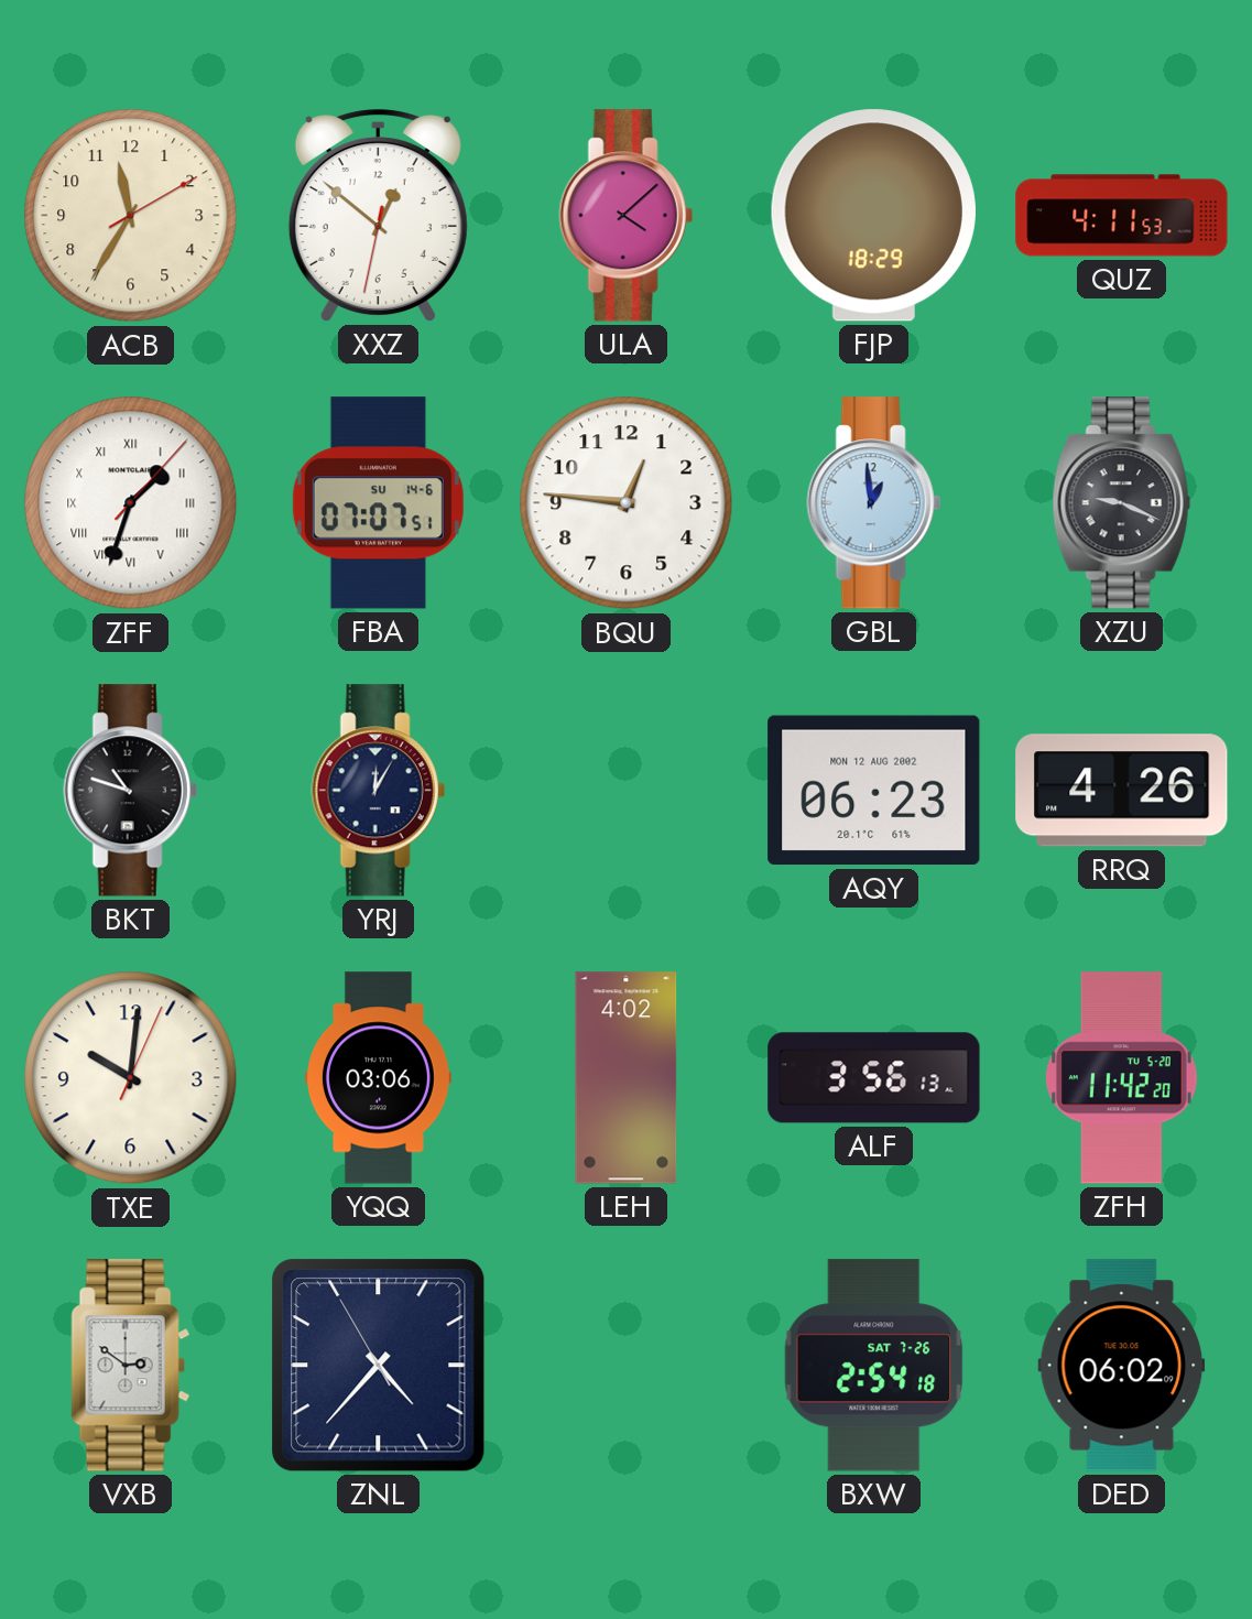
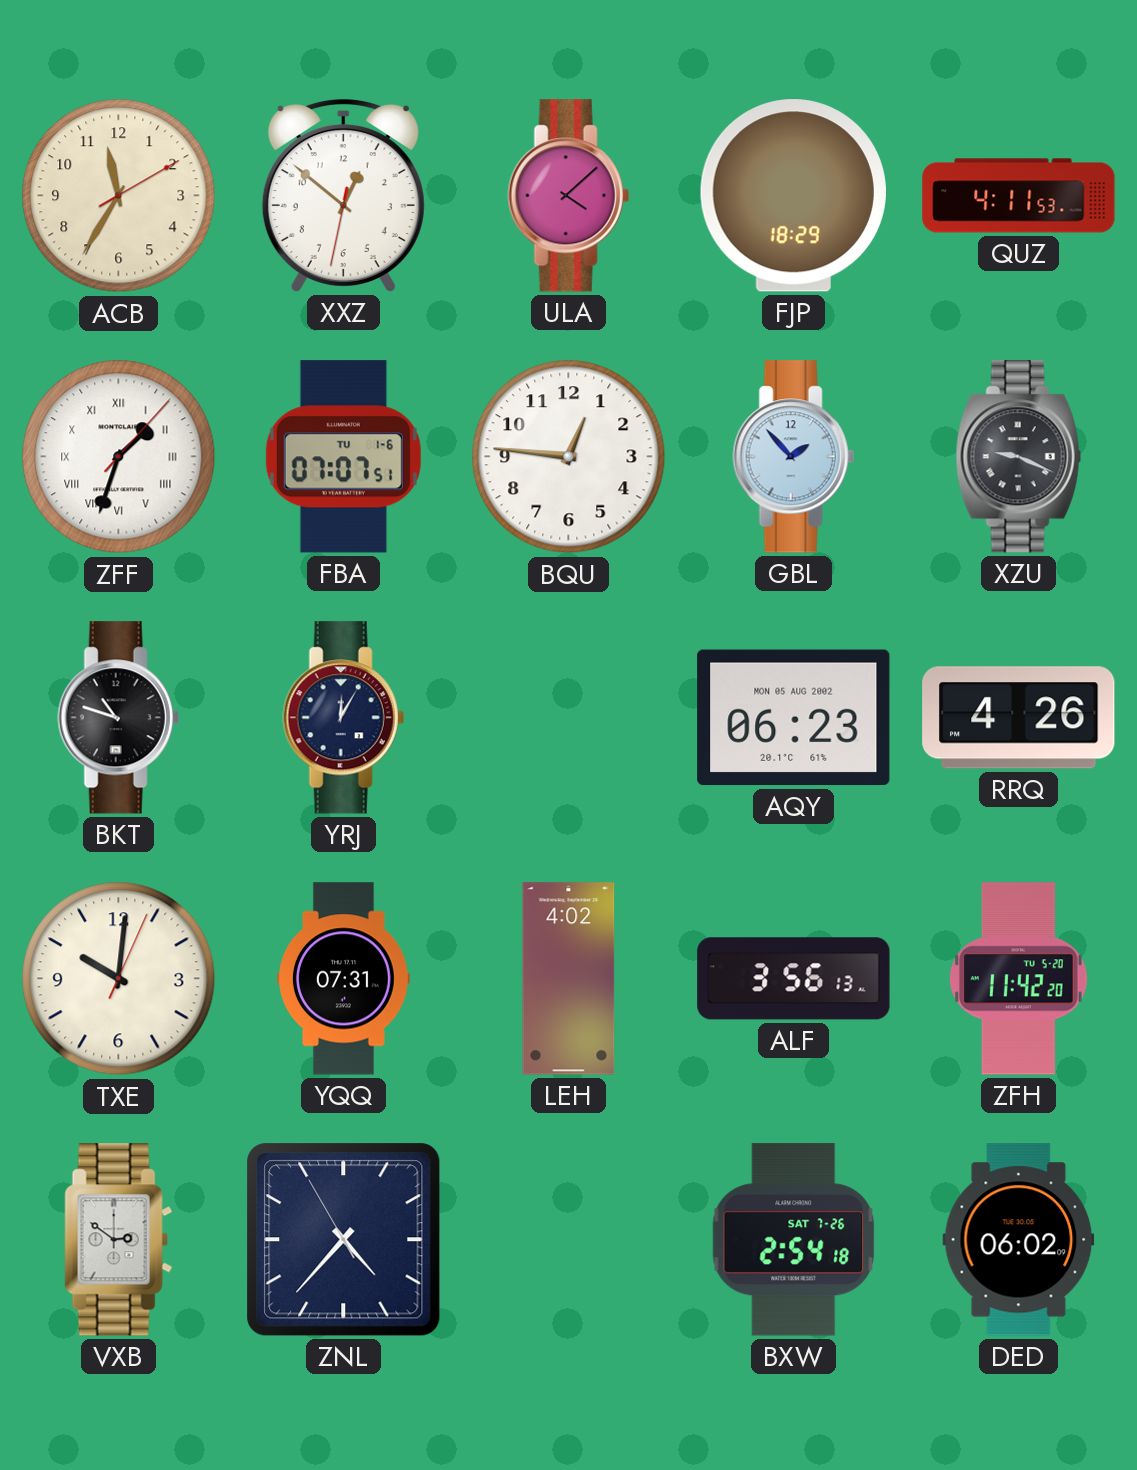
FBA date: SU 14-6 -> TU 1-6 (343, 457)
GBL: 12:59 -> 1:53 (793, 457)
AQY date: MON 12 AUG 2002 -> MON 05 AUG 2002 (794, 718)
YQQ: 03:06 -> 07:31 (343, 979)
